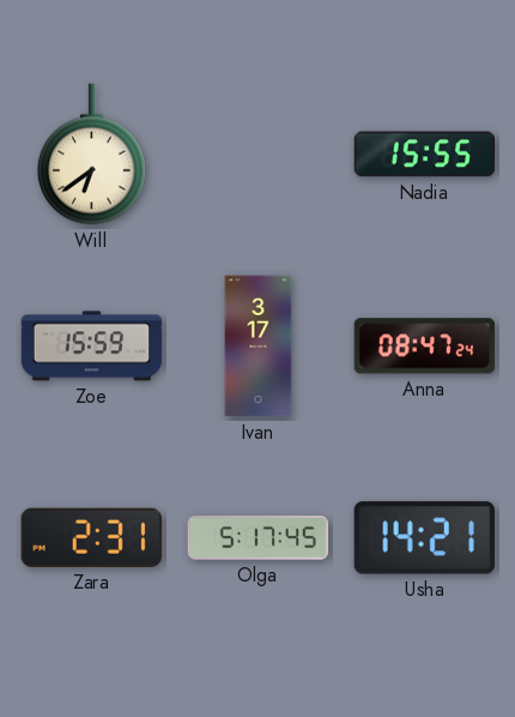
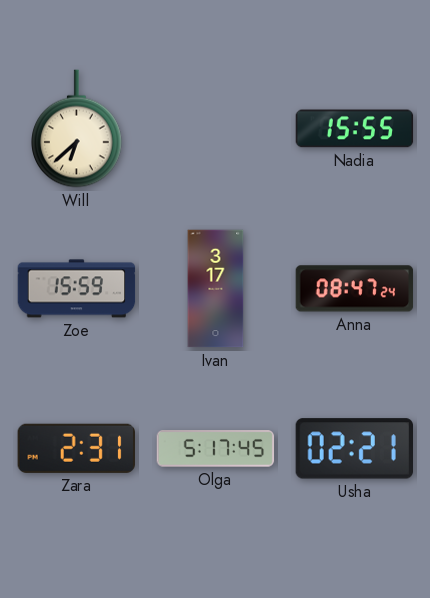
Will: 6:39 -> 6:38 (77, 129)
Usha: 14:21 -> 02:21 (354, 449)
